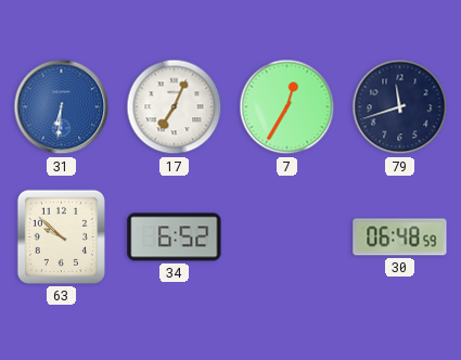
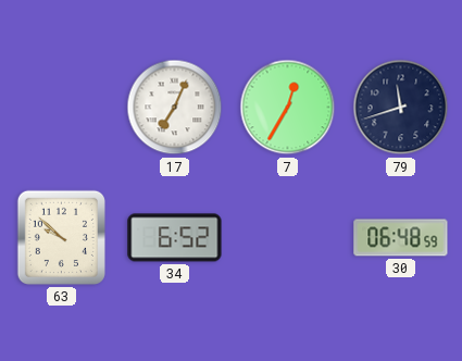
31: 6:31 -> none (62, 107)
